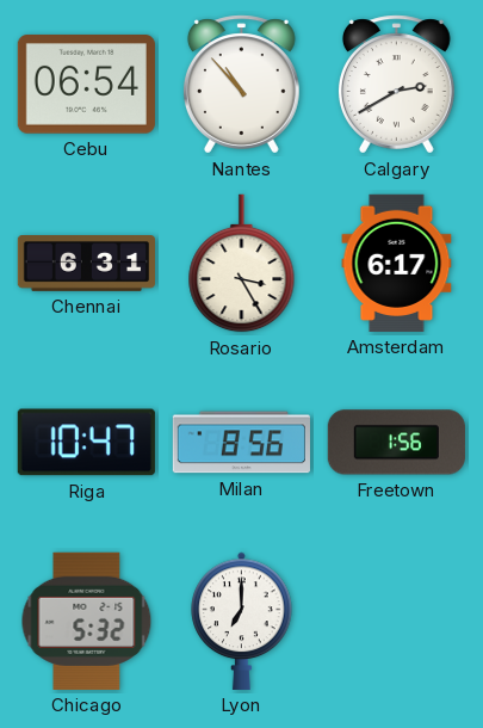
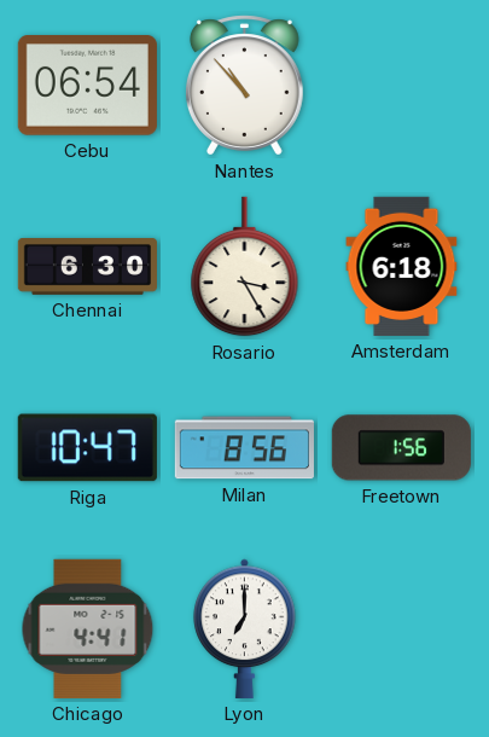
Calgary: 2:40 -> none (396, 85)
Chennai: 6:31 -> 6:30 (87, 267)
Amsterdam: 6:17 -> 6:18 (402, 266)
Chicago: 5:32 -> 4:41 (88, 628)
